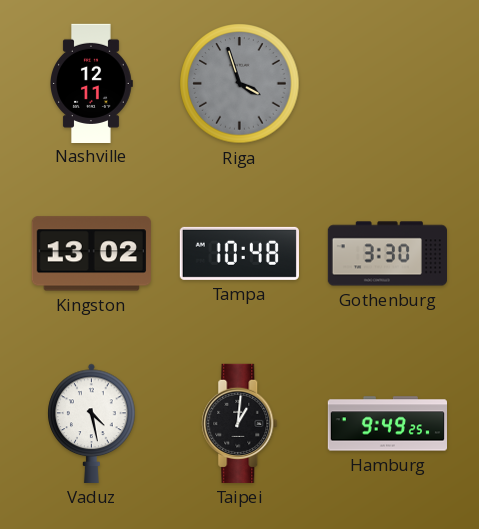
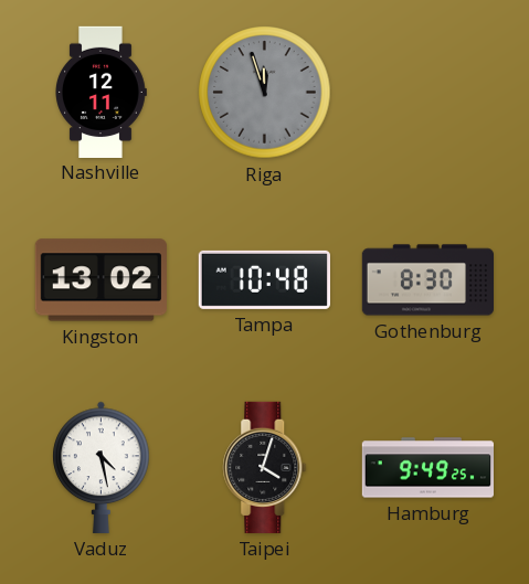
Riga: 3:57 -> 11:57 (265, 93)
Gothenburg: 3:30 -> 8:30 (427, 280)
Taipei: 1:01 -> 4:03 (265, 467)
